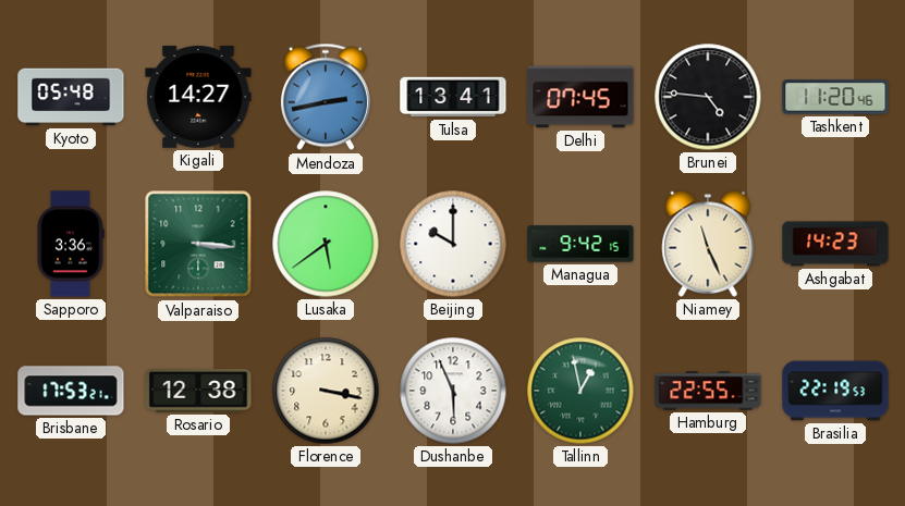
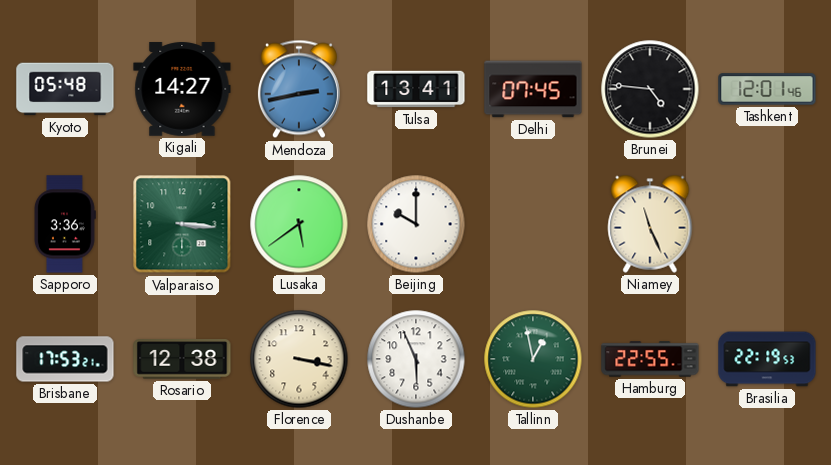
Tashkent: 11:20 -> 12:01 (767, 89)
Managua: 9:42 -> none (580, 244)
Ashgabat: 14:23 -> none (835, 244)
